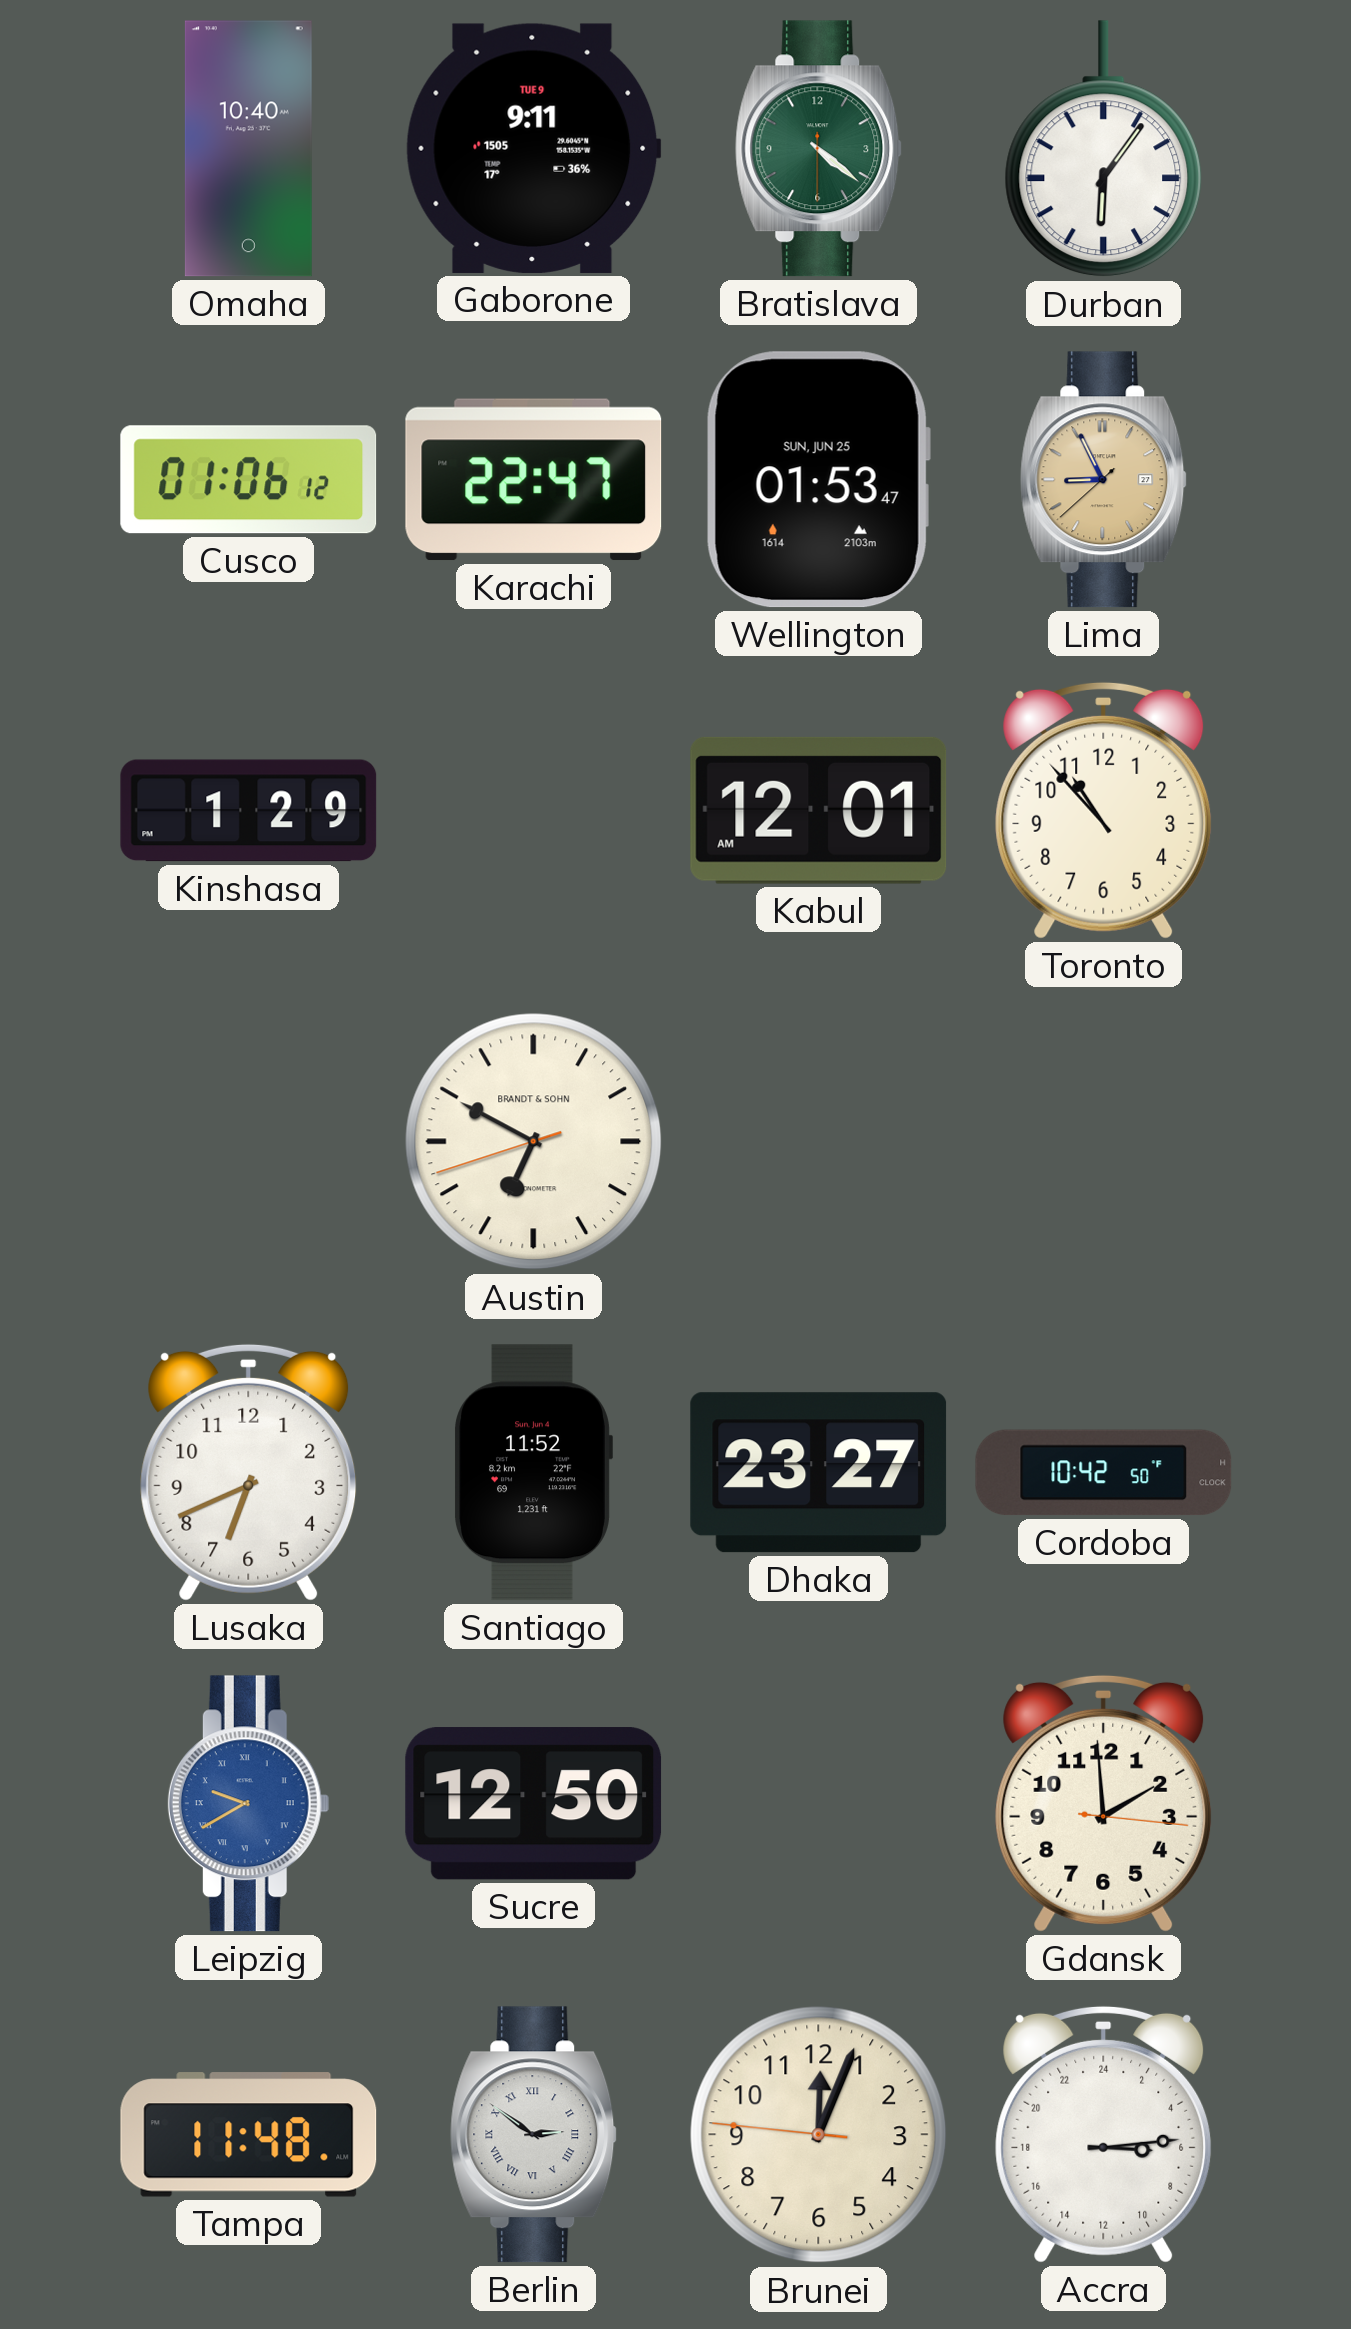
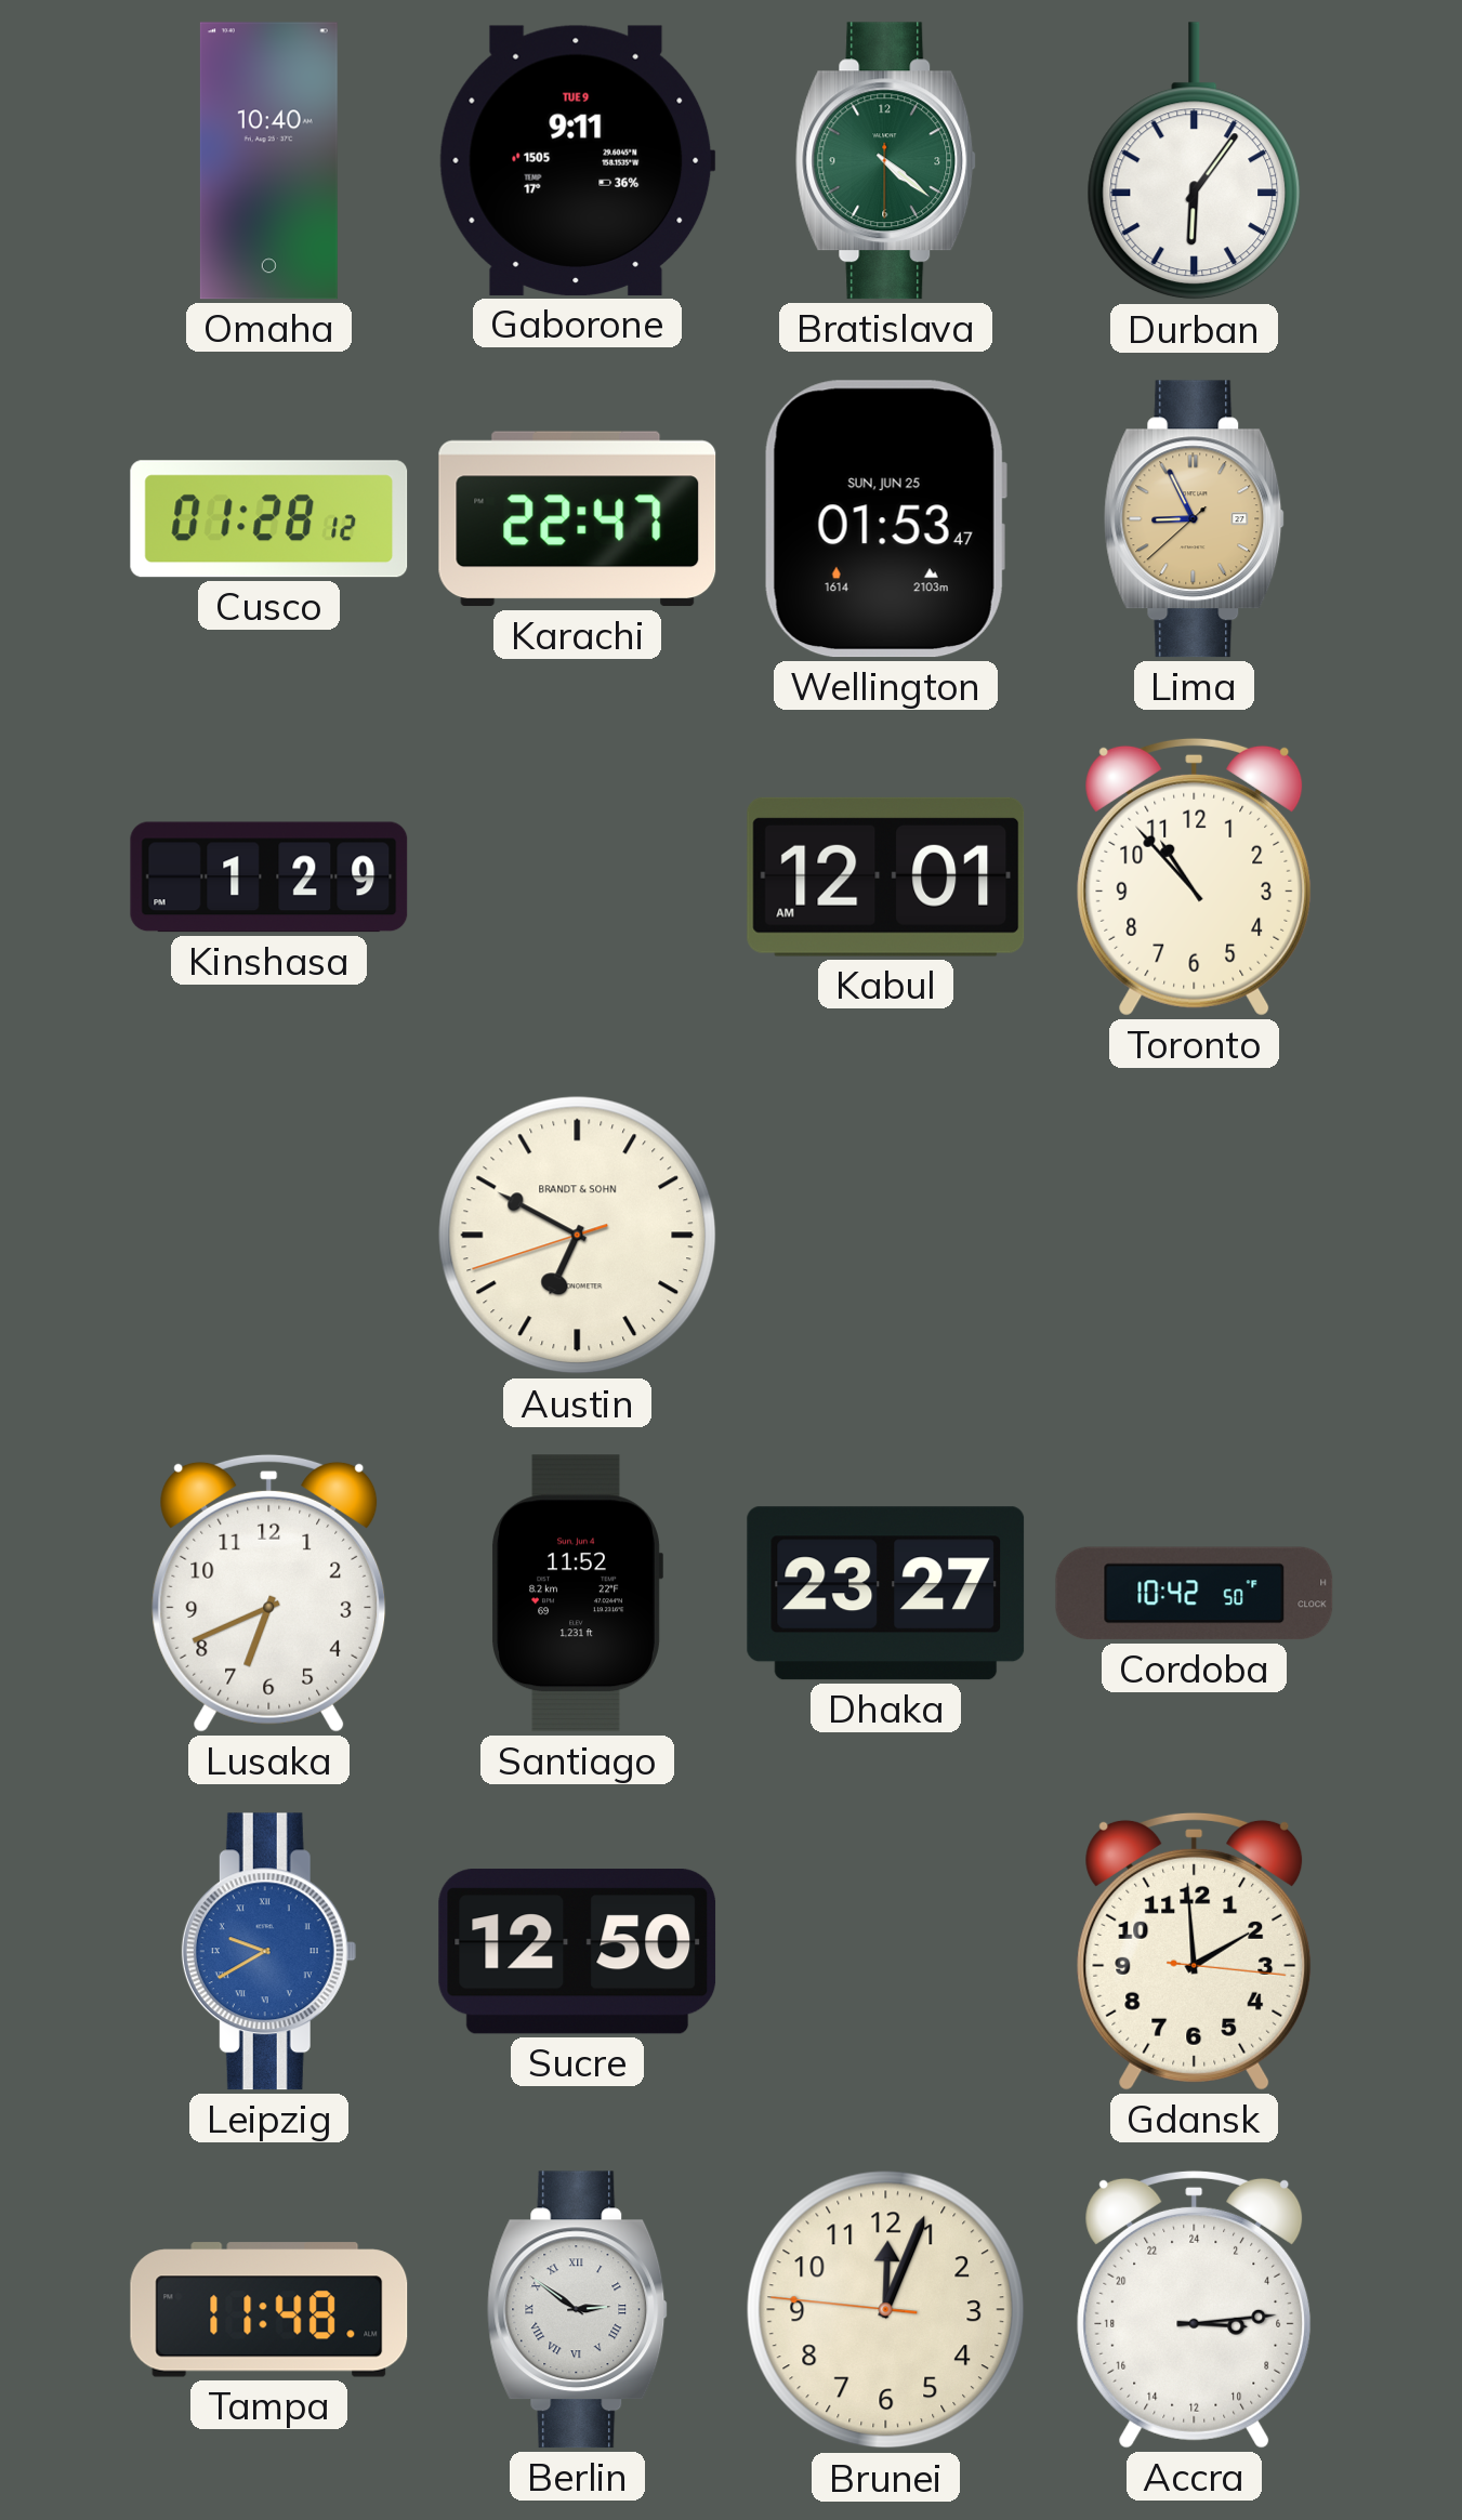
Cusco: 01:06 -> 01:28 (269, 519)
